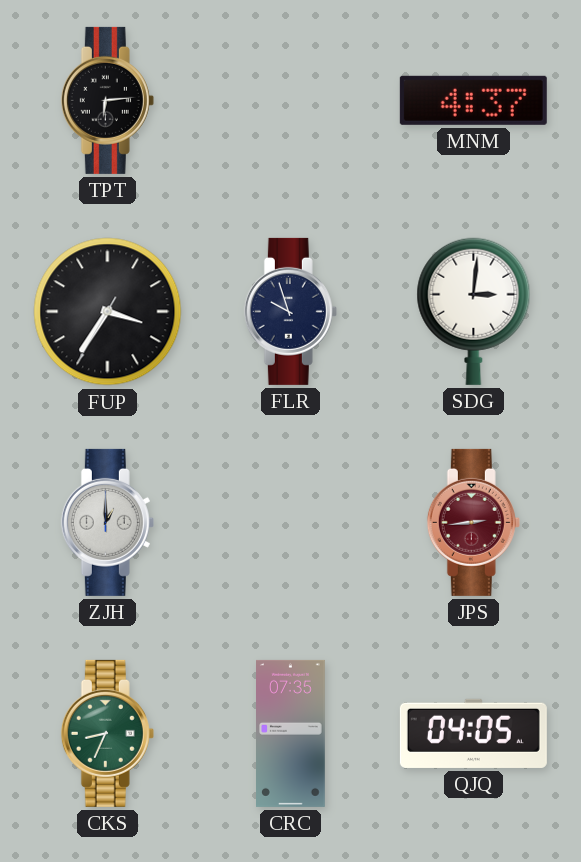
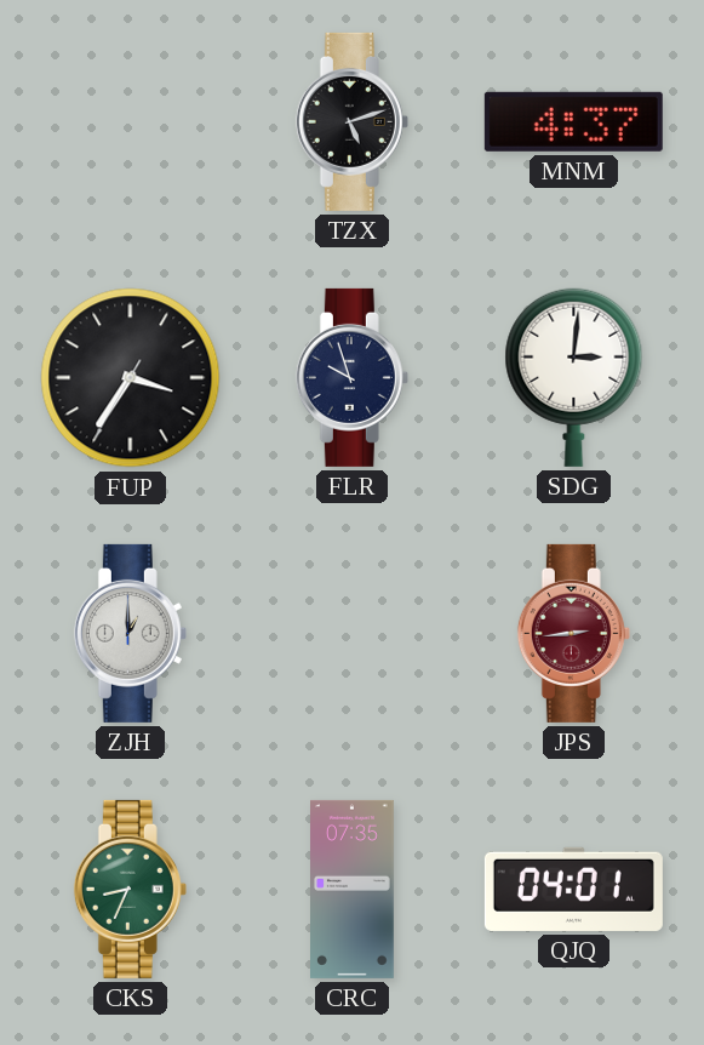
TPT: 6:14 -> none (107, 100)
TZX: none -> 5:12 (351, 121)
QJQ: 04:05 -> 04:01 (573, 889)
